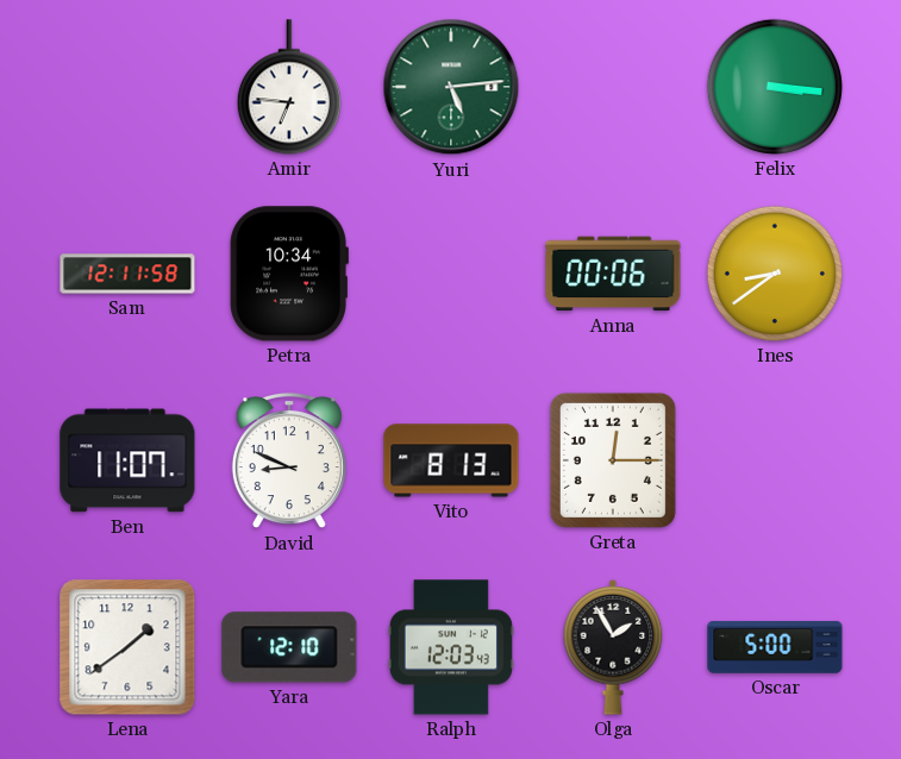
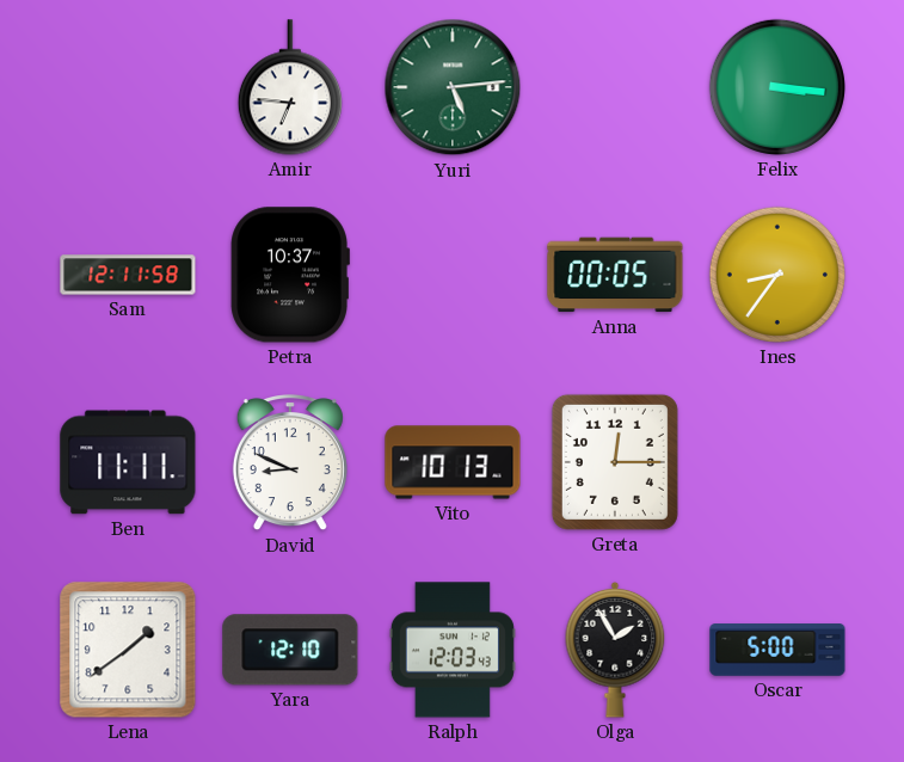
Petra: 10:34 -> 10:37 (290, 275)
Anna: 00:06 -> 00:05 (615, 275)
Ines: 8:39 -> 8:36 (777, 275)
Ben: 11:07 -> 11:11 (128, 462)
Vito: 8:13 -> 10:13 (453, 462)
